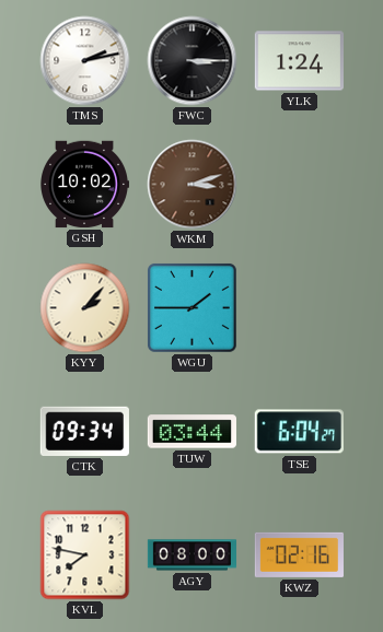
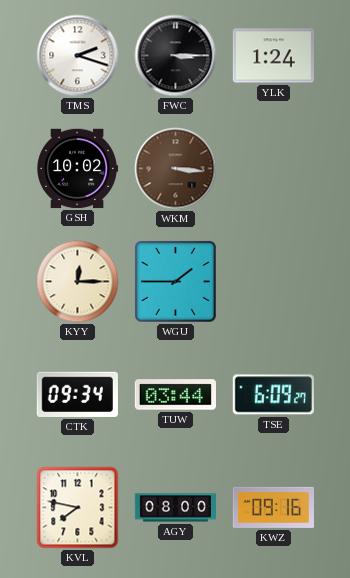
TMS: 2:13 -> 2:18 (78, 56)
WKM: 3:12 -> 3:16 (176, 169)
KYY: 2:07 -> 12:15 (78, 282)
TSE: 6:04 -> 6:09 (273, 395)
KWZ: 02:16 -> 09:16 (273, 507)
